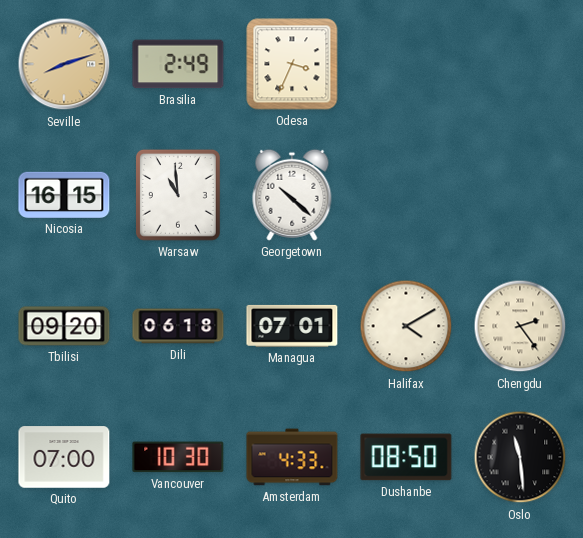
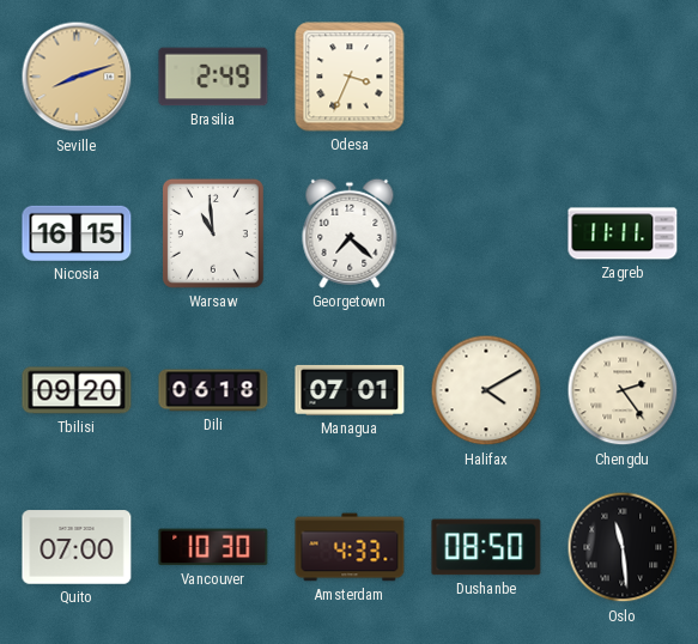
Georgetown: 10:22 -> 7:22 (350, 233)
Zagreb: none -> 11:11 (623, 233)
